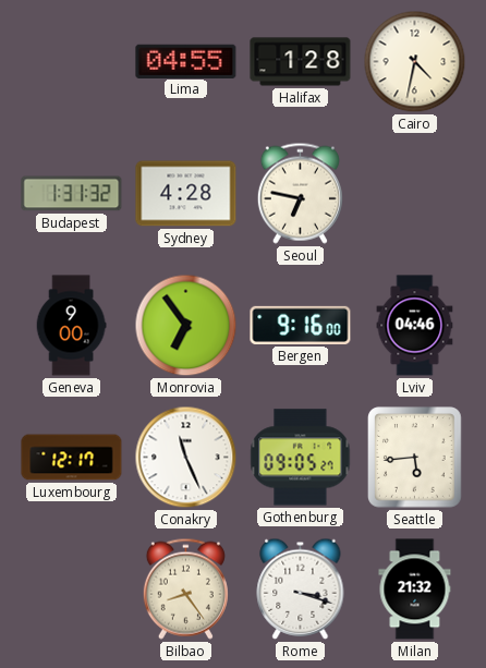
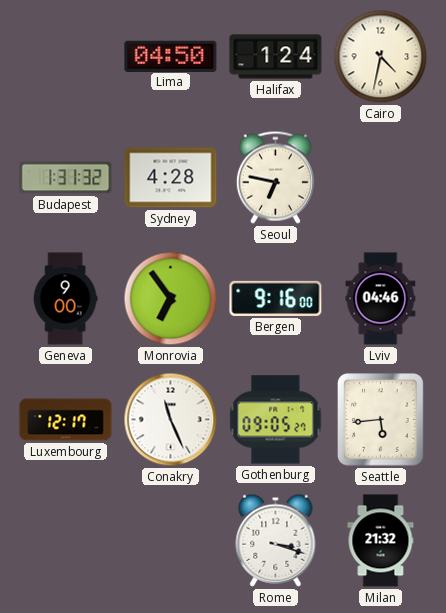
Lima: 04:55 -> 04:50 (171, 56)
Halifax: 1:28 -> 1:24 (276, 57)
Bilbao: 8:24 -> none (185, 588)
